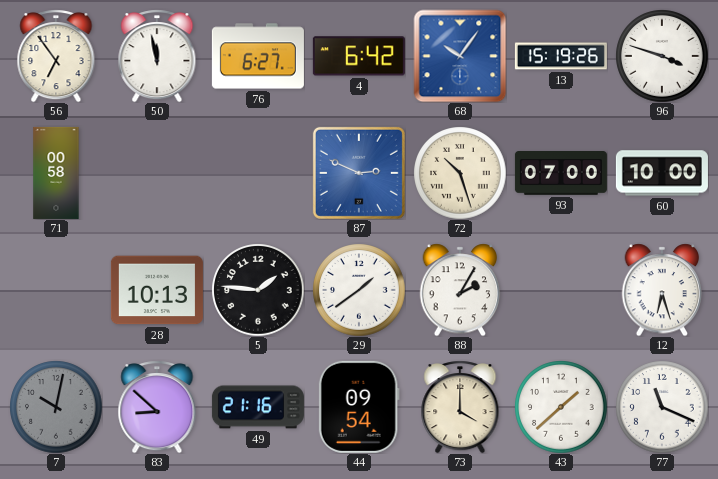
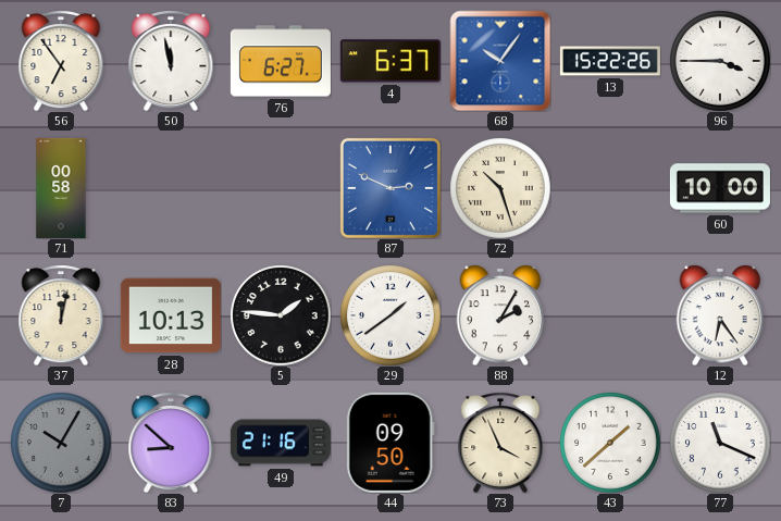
4: 6:42 -> 6:37 (390, 61)
13: 15:19 -> 15:22 (610, 61)
96: 3:48 -> 3:45 (720, 61)
93: 07:00 -> none (561, 173)
37: none -> 12:02 (61, 315)
12: 6:27 -> 6:24 (720, 315)
7: 10:02 -> 10:05 (61, 443)
44: 09:54 -> 09:50 (390, 443)
73: 4:00 -> 3:56 (500, 443)
